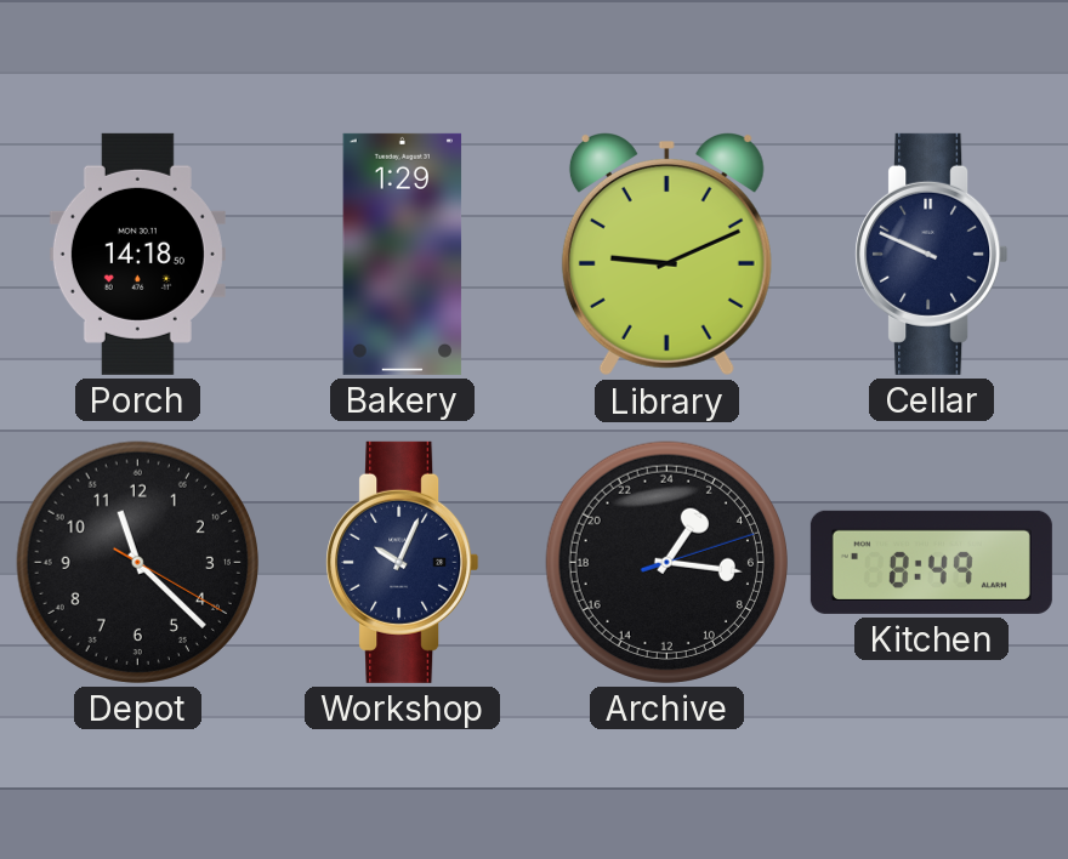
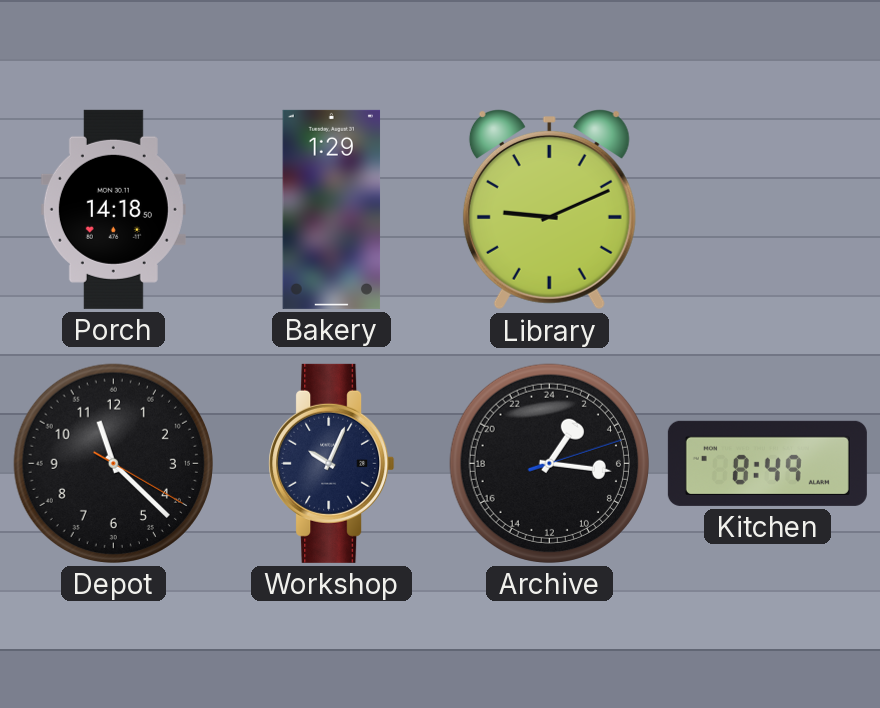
Cellar: 9:49 -> none (932, 254)
